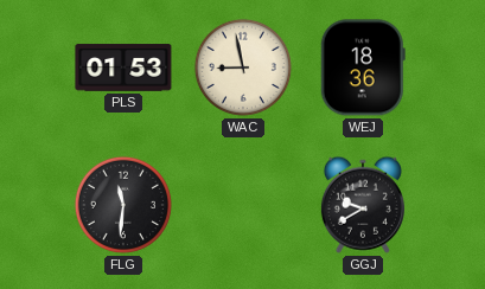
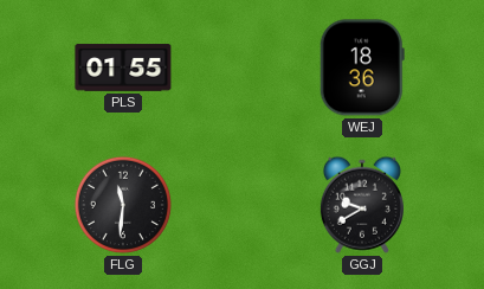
PLS: 01:53 -> 01:55 (123, 68)
WAC: 8:58 -> none (243, 68)
